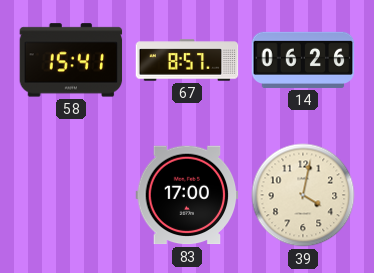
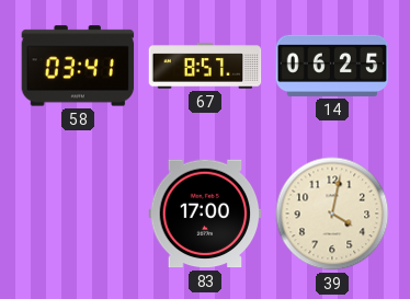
58: 15:41 -> 03:41 (78, 66)
14: 06:26 -> 06:25 (332, 66)
